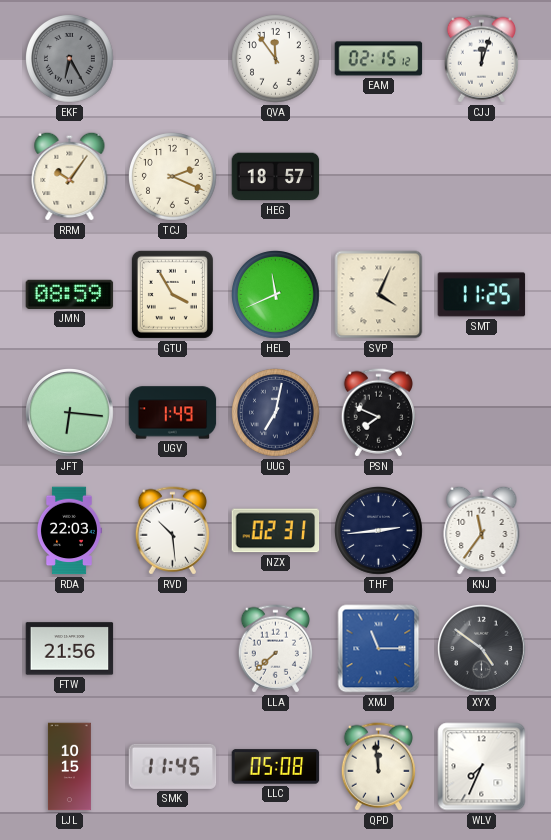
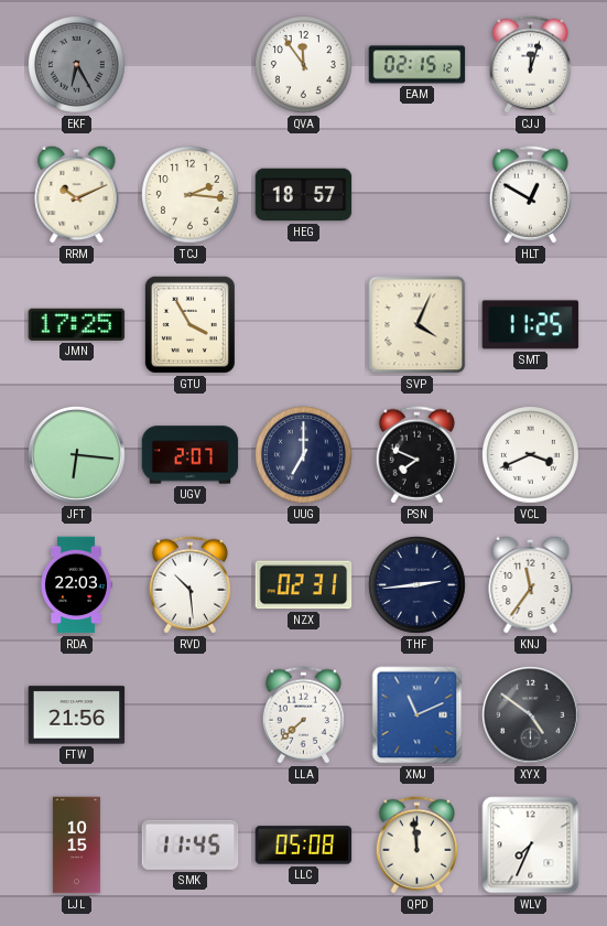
RRM: 10:06 -> 10:11 (77, 194)
TCJ: 2:19 -> 2:16 (191, 195)
HLT: none -> 12:50 (530, 195)
JMN: 08:59 -> 17:25 (77, 324)
HEL: 11:41 -> none (276, 295)
UGV: 1:49 -> 2:07 (191, 455)
UUG: 7:02 -> 7:00 (304, 455)
VCL: none -> 3:41 (531, 455)
XMJ: 11:15 -> 11:11 (418, 715)
